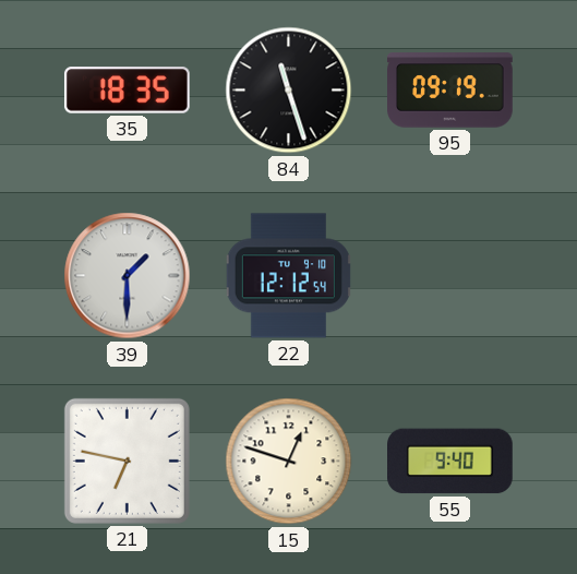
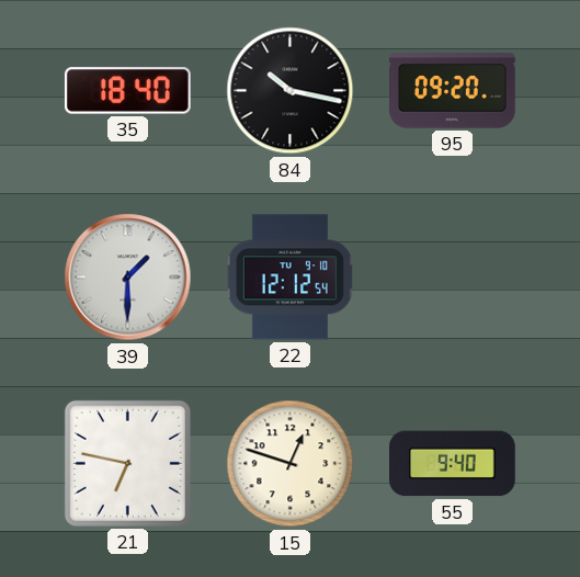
35: 18:35 -> 18:40 (127, 91)
84: 11:27 -> 10:17 (291, 91)
95: 09:19 -> 09:20 (453, 91)
